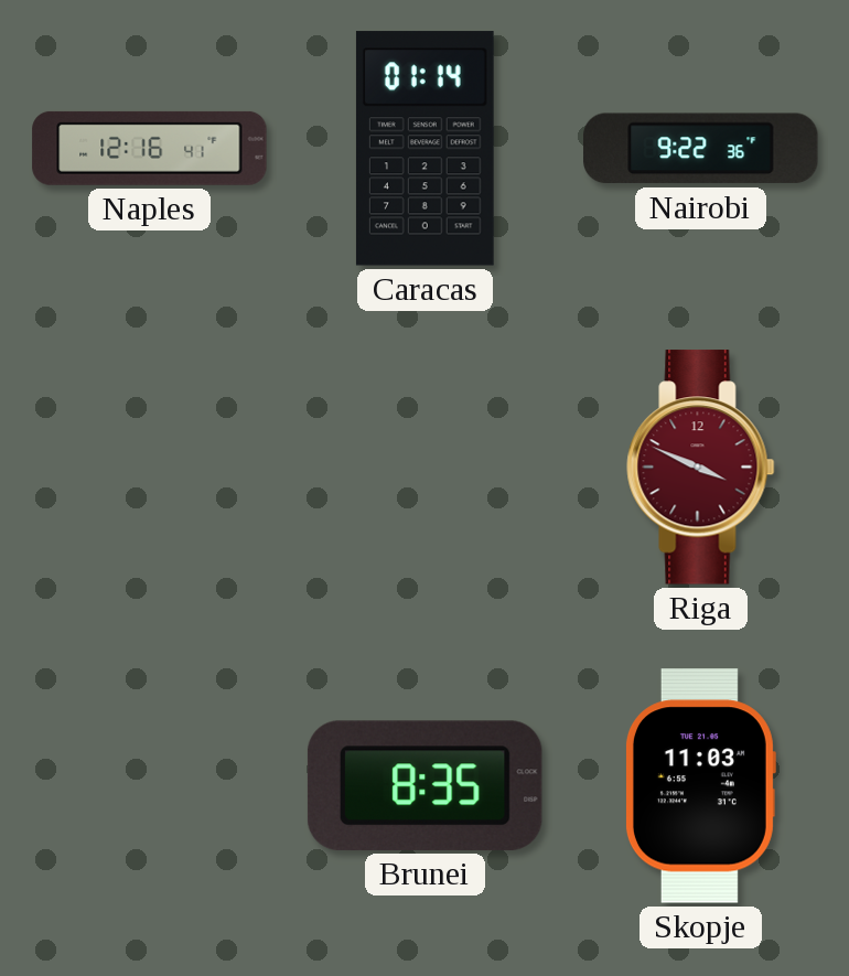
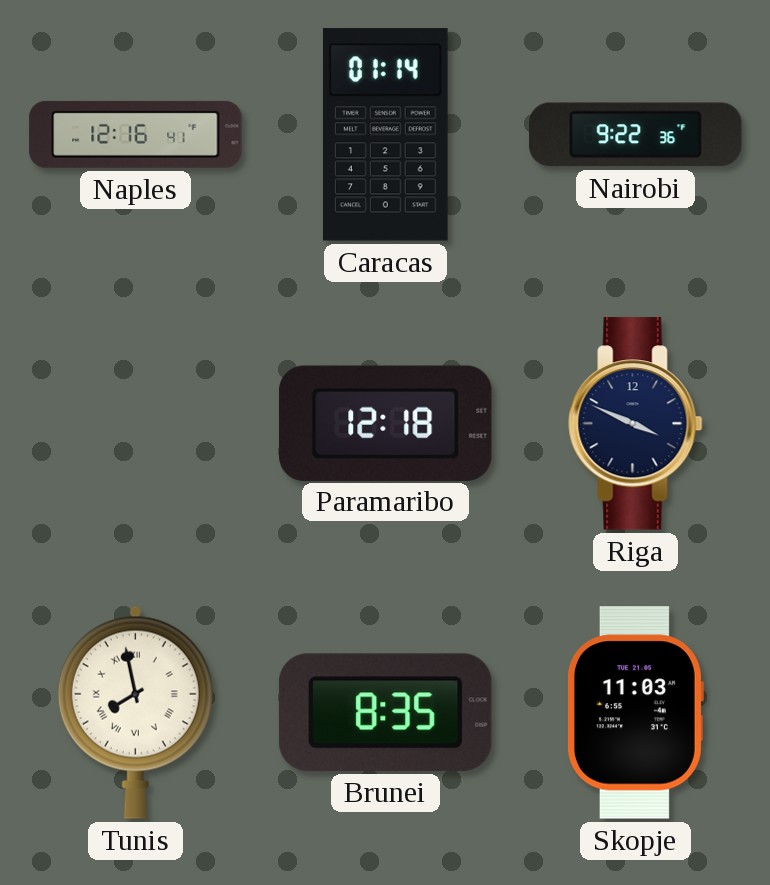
Paramaribo: none -> 12:18 (386, 423)
Riga dial: burgundy -> navy (636, 424)
Tunis: none -> 7:58 (135, 712)
